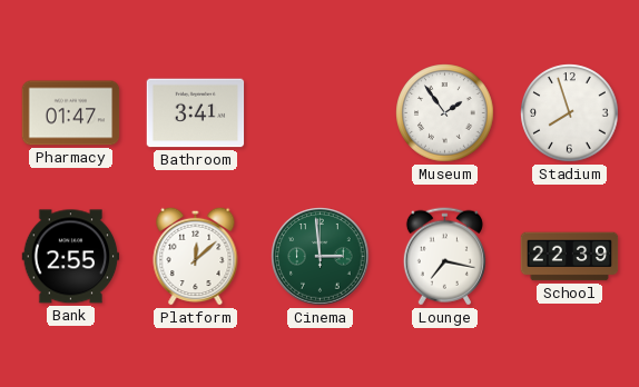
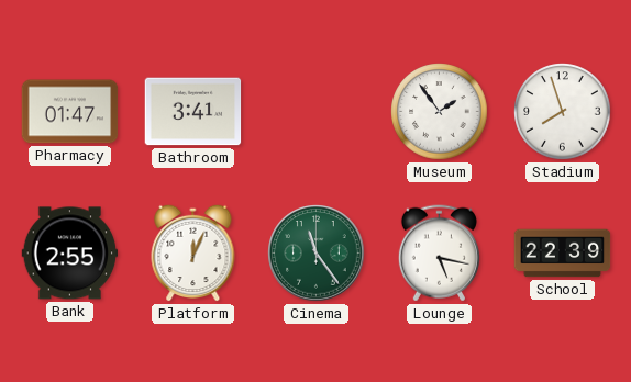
Platform: 12:08 -> 12:04 (193, 252)
Cinema: 2:59 -> 11:24 (317, 254)
Lounge: 7:17 -> 5:17 (439, 254)
